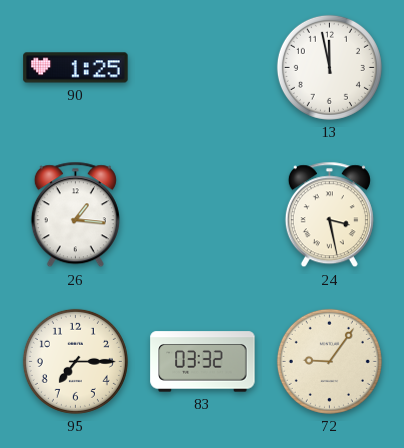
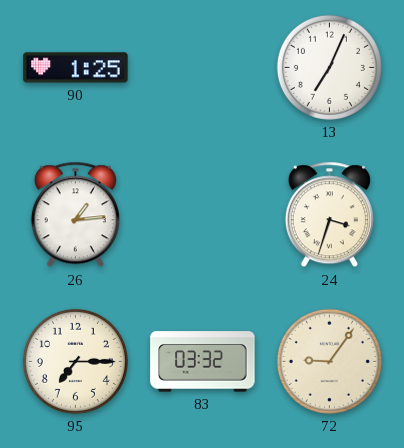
13: 11:58 -> 7:04 (329, 67)
26: 1:16 -> 1:14 (75, 215)
24: 3:28 -> 3:33 (329, 215)
